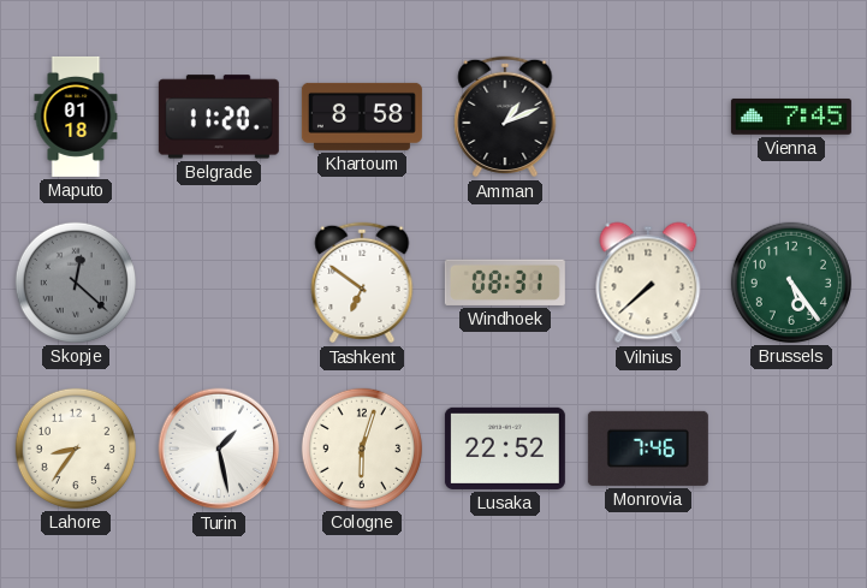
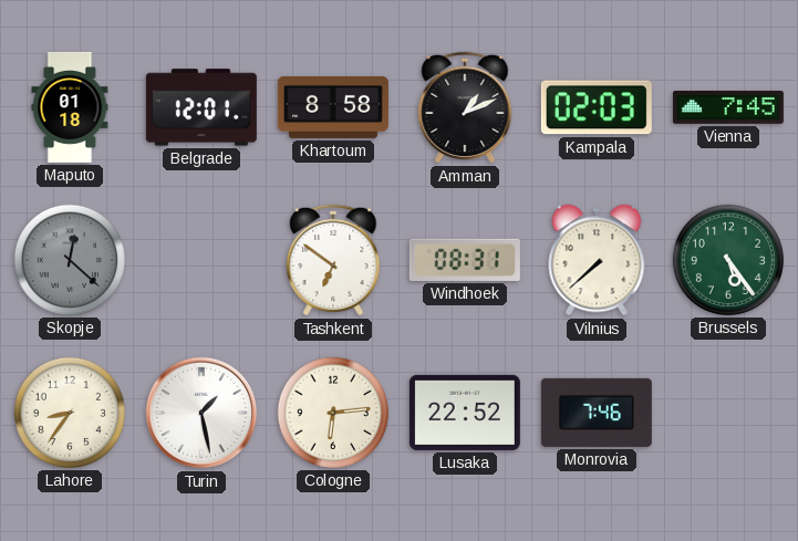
Belgrade: 11:20 -> 12:01 (201, 107)
Kampala: none -> 02:03 (597, 107)
Cologne: 6:03 -> 6:14 (333, 413)
